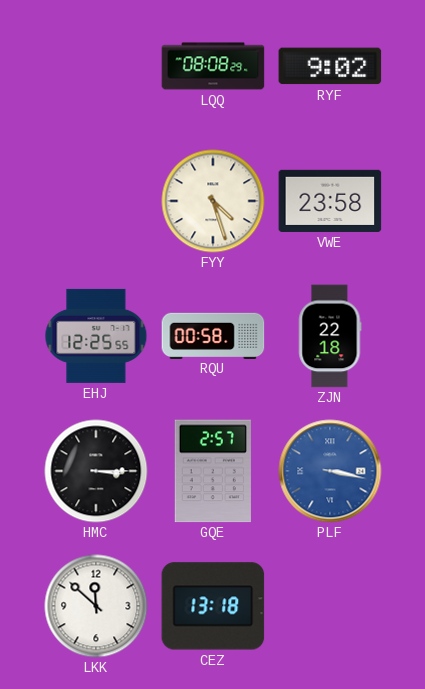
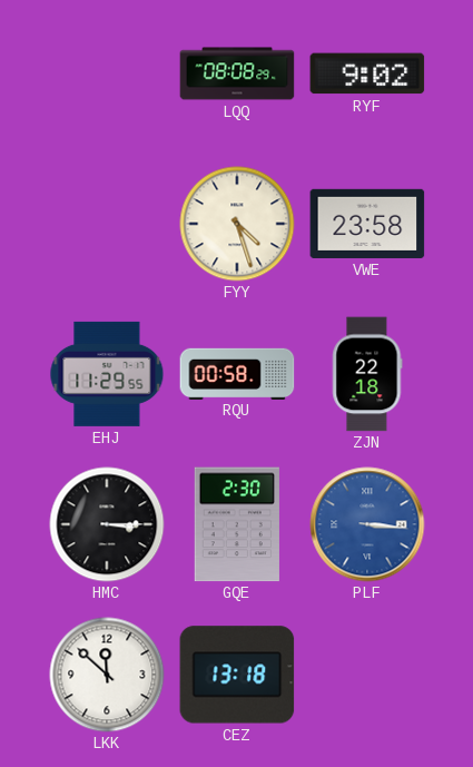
EHJ: 12:25 -> 11:29 (107, 374)
GQE: 2:57 -> 2:30 (237, 524)
PLF: 3:17 -> 3:16 (367, 524)
